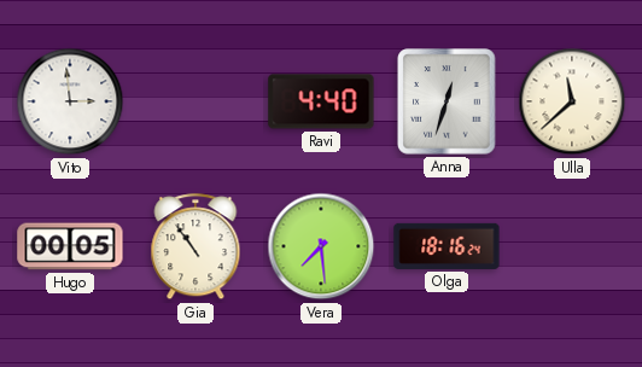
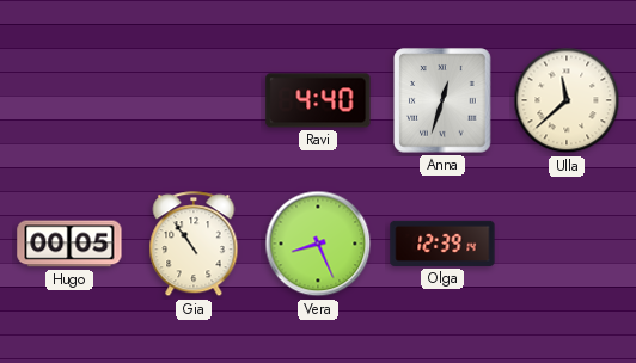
Vito: 2:59 -> none (70, 101)
Vera: 7:29 -> 8:26 (318, 244)
Olga: 18:16 -> 12:39 (442, 244)
